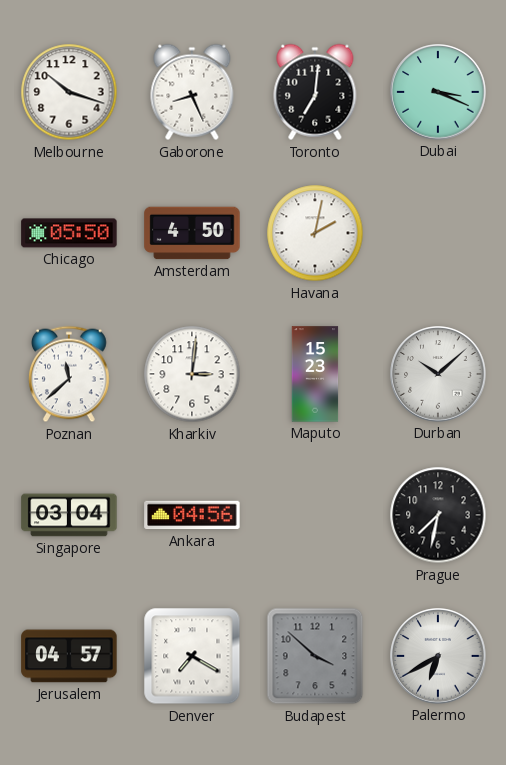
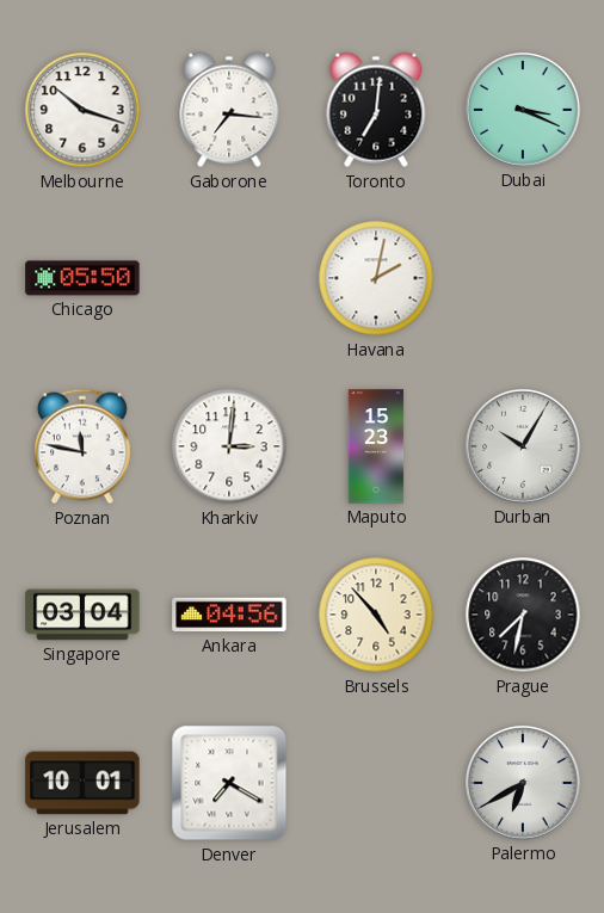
Gaborone: 8:26 -> 7:16 (229, 110)
Amsterdam: 4:50 -> none (192, 233)
Poznan: 11:38 -> 11:47 (84, 446)
Durban: 10:08 -> 10:05 (523, 446)
Brussels: none -> 4:53 (376, 615)
Jerusalem: 04:57 -> 10:01 (82, 783)
Budapest: 3:52 -> none (315, 656)
